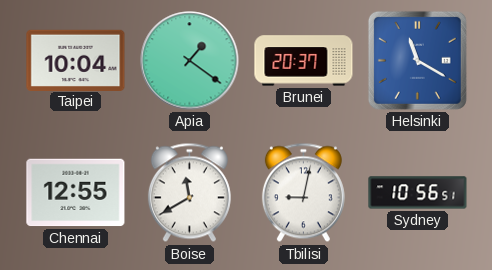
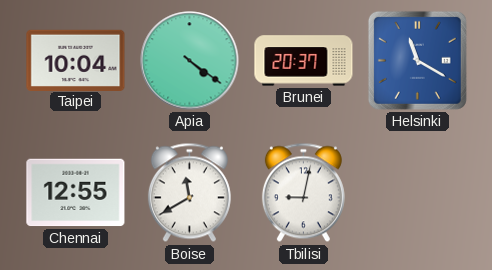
Apia: 1:21 -> 4:21 (190, 61)
Sydney: 10:56 -> none (418, 193)
